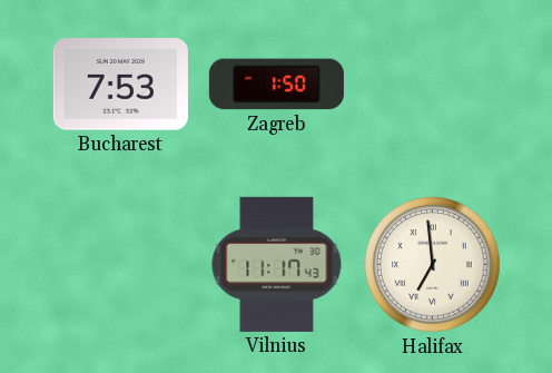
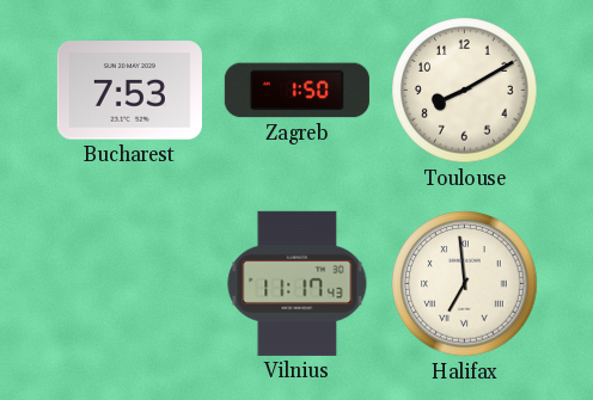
Toulouse: none -> 8:10 (465, 91)
